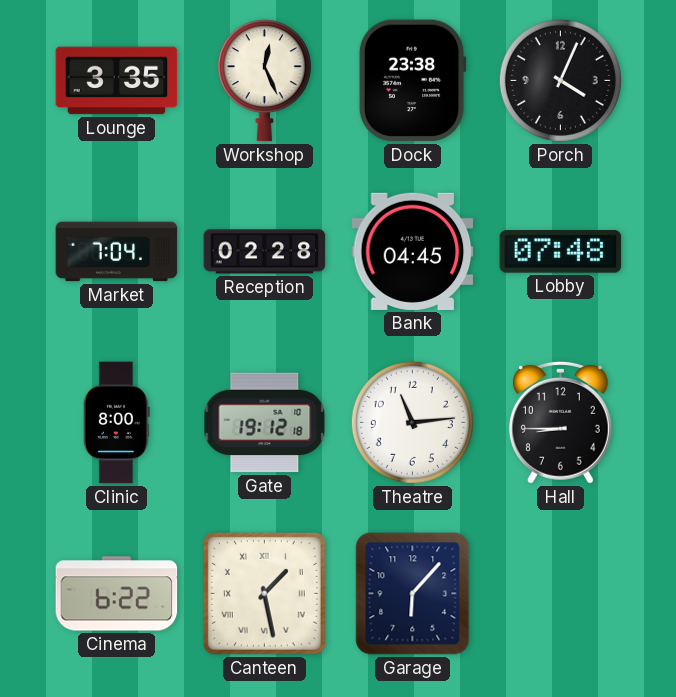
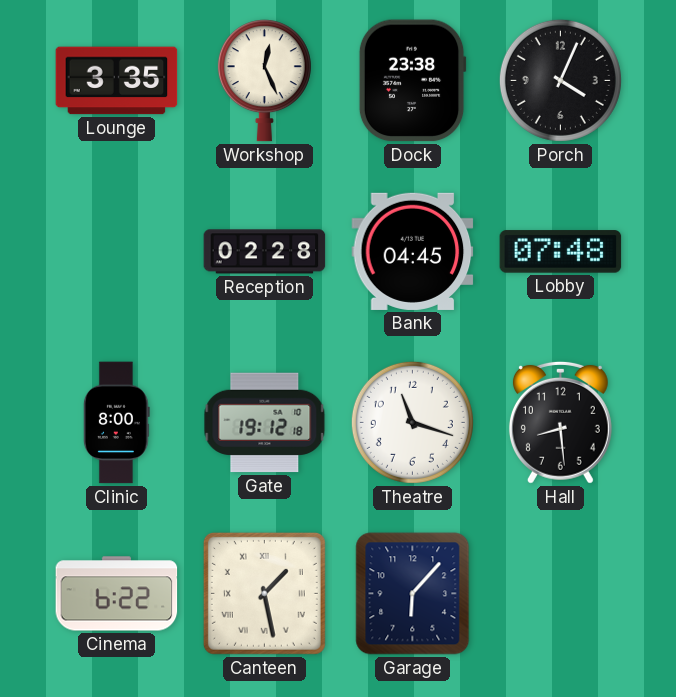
Market: 7:04 -> none (117, 252)
Theatre: 11:14 -> 11:18 (412, 422)
Hall: 8:45 -> 8:29 (560, 422)
